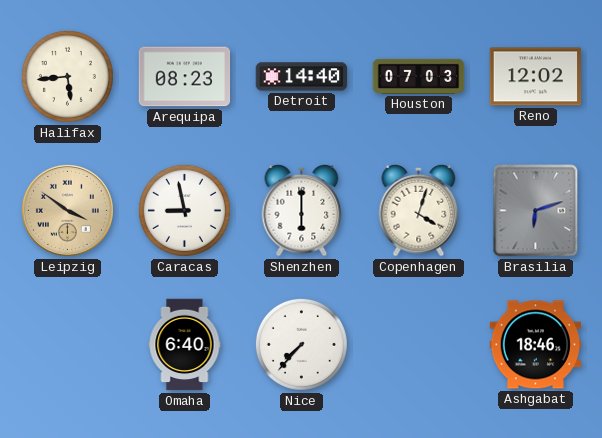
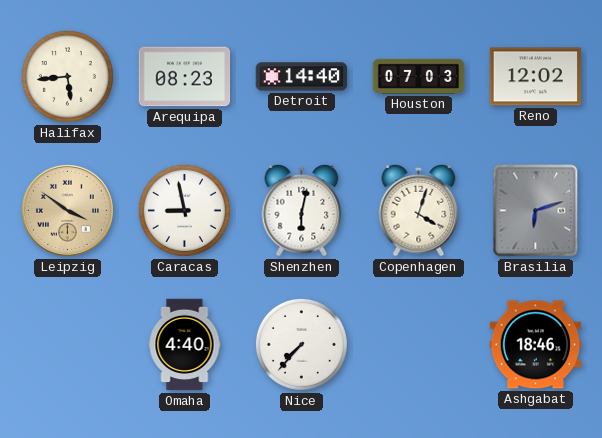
Shenzhen: 6:00 -> 6:02 (302, 210)
Omaha: 6:40 -> 4:40 (185, 345)
